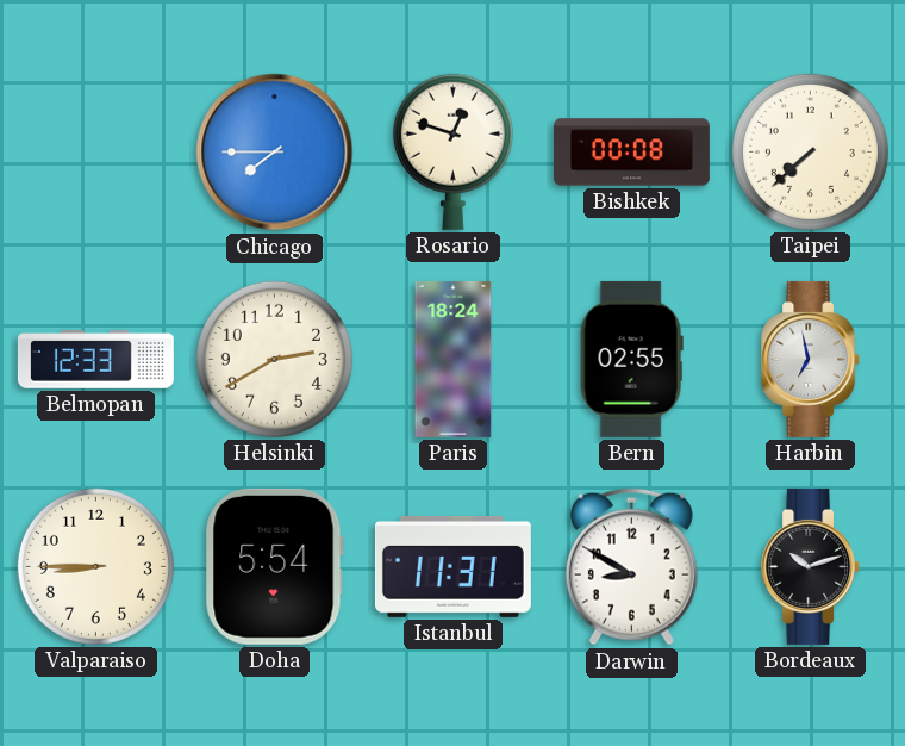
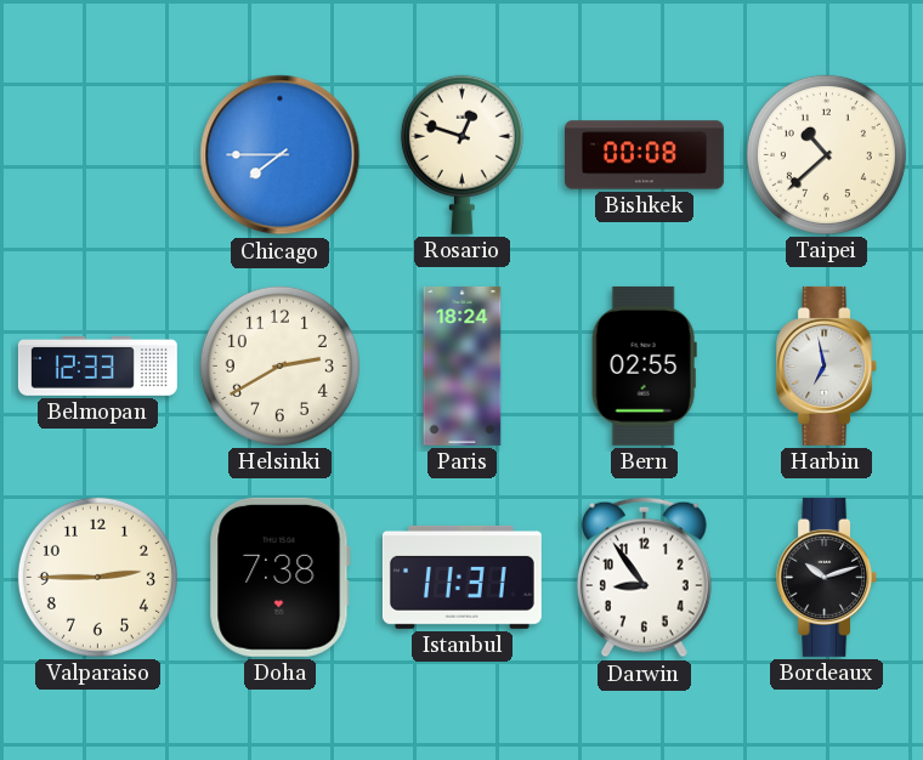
Taipei: 7:38 -> 10:38 (826, 154)
Valparaiso: 8:45 -> 2:45 (97, 577)
Doha: 5:54 -> 7:38 (279, 577)
Darwin: 8:50 -> 8:54 (644, 578)
